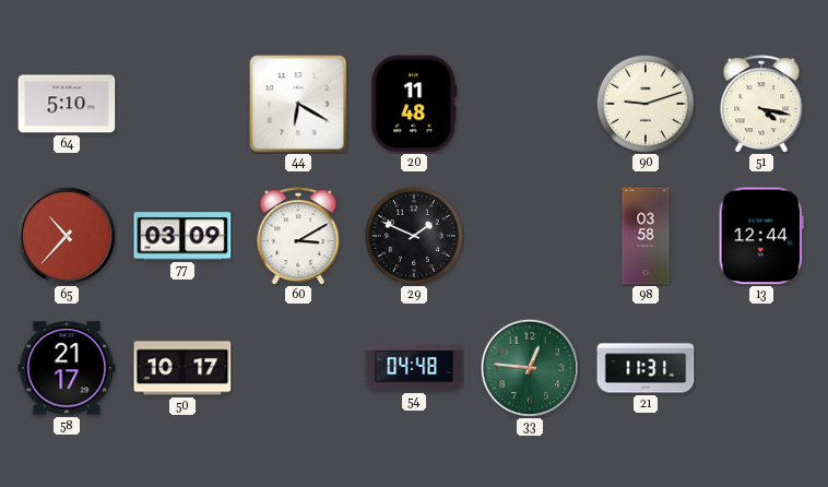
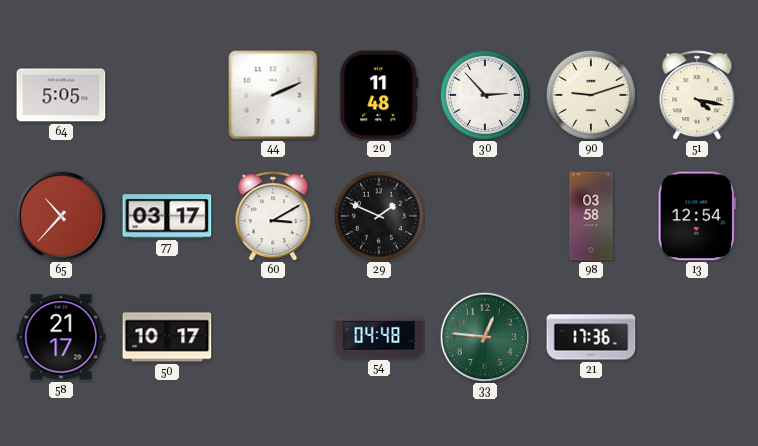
64: 5:10 -> 5:05 (61, 95)
44: 6:20 -> 2:11 (273, 95)
30: none -> 2:53 (484, 94)
77: 03:09 -> 03:17 (167, 216)
13: 12:44 -> 12:54 (697, 216)
21: 11:31 -> 17:36 (591, 337)
